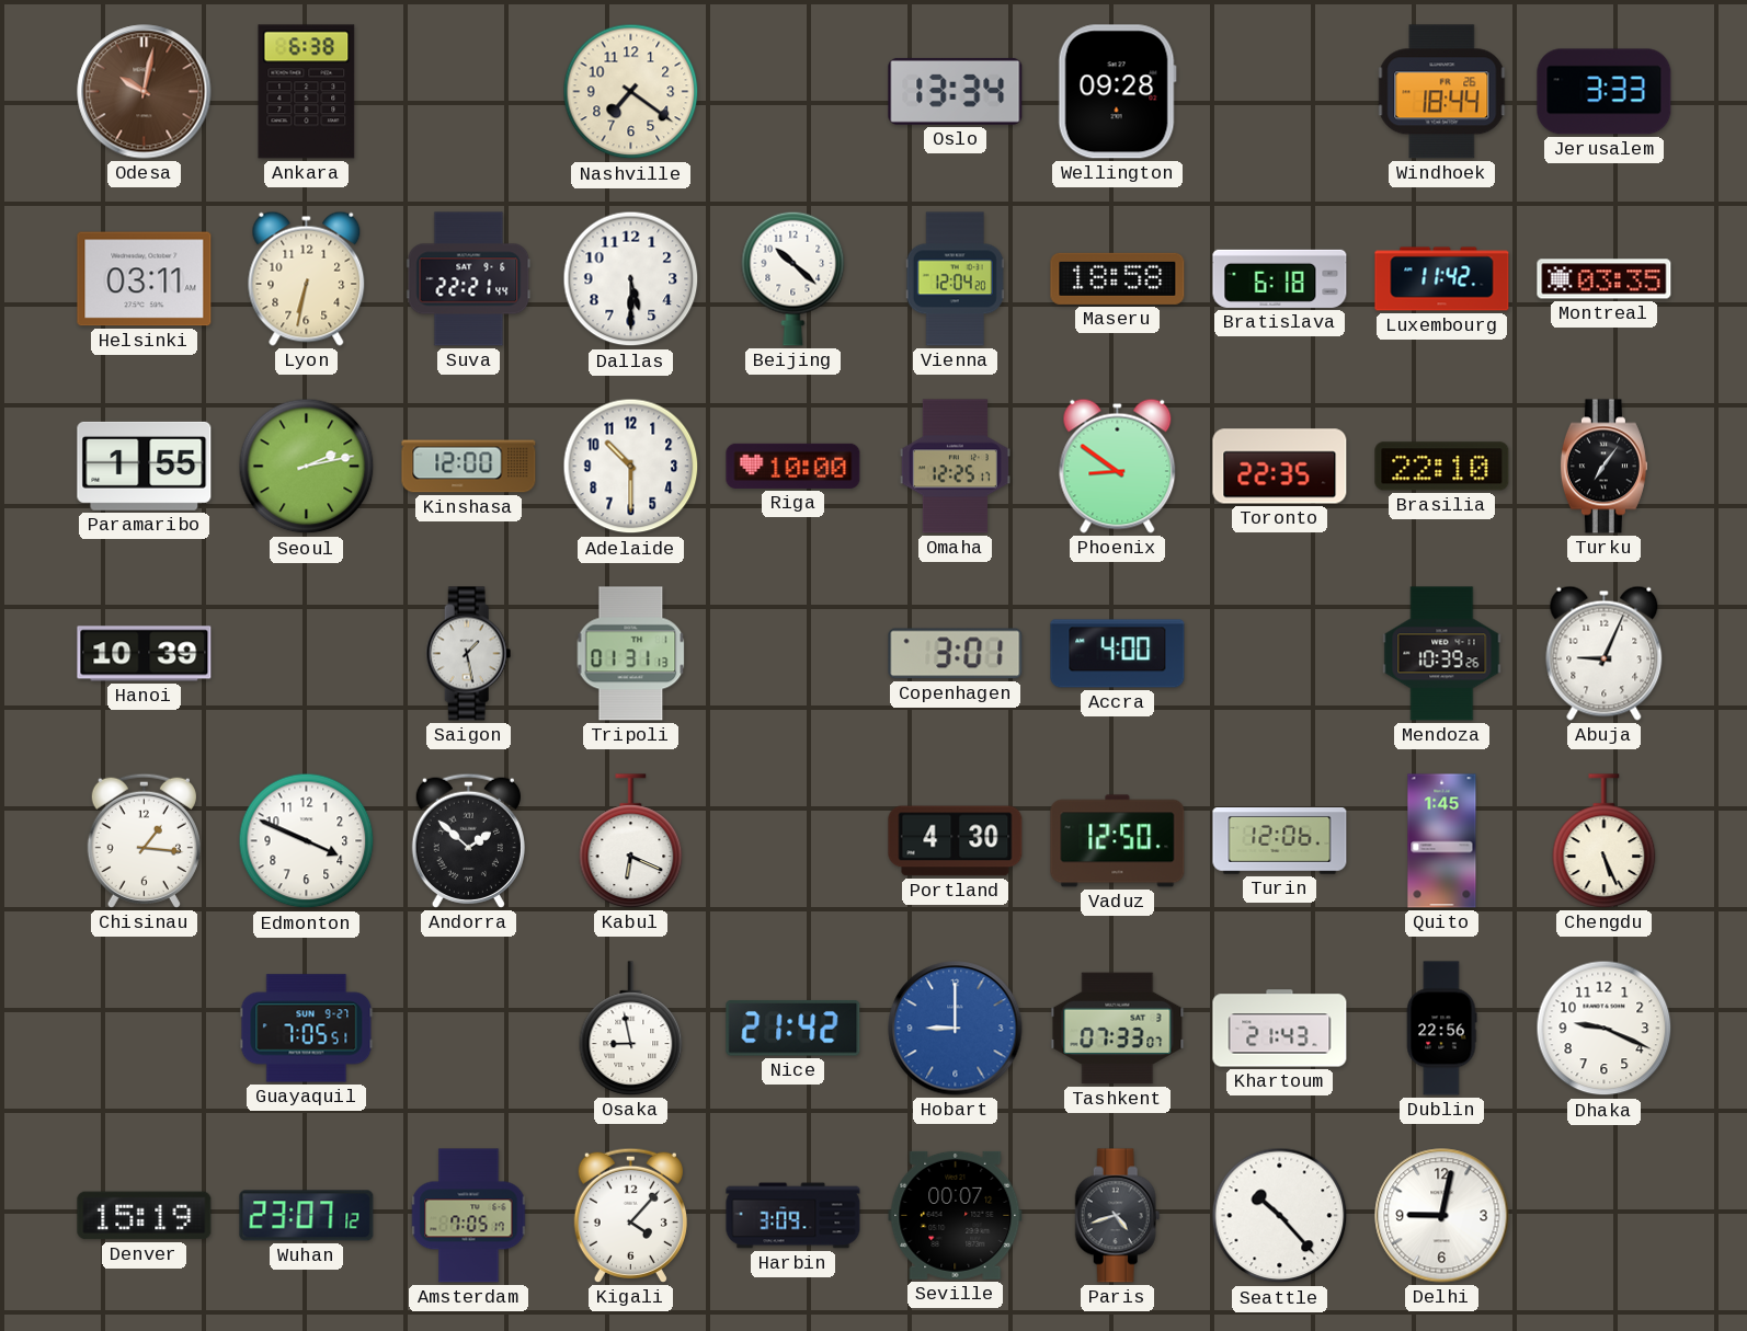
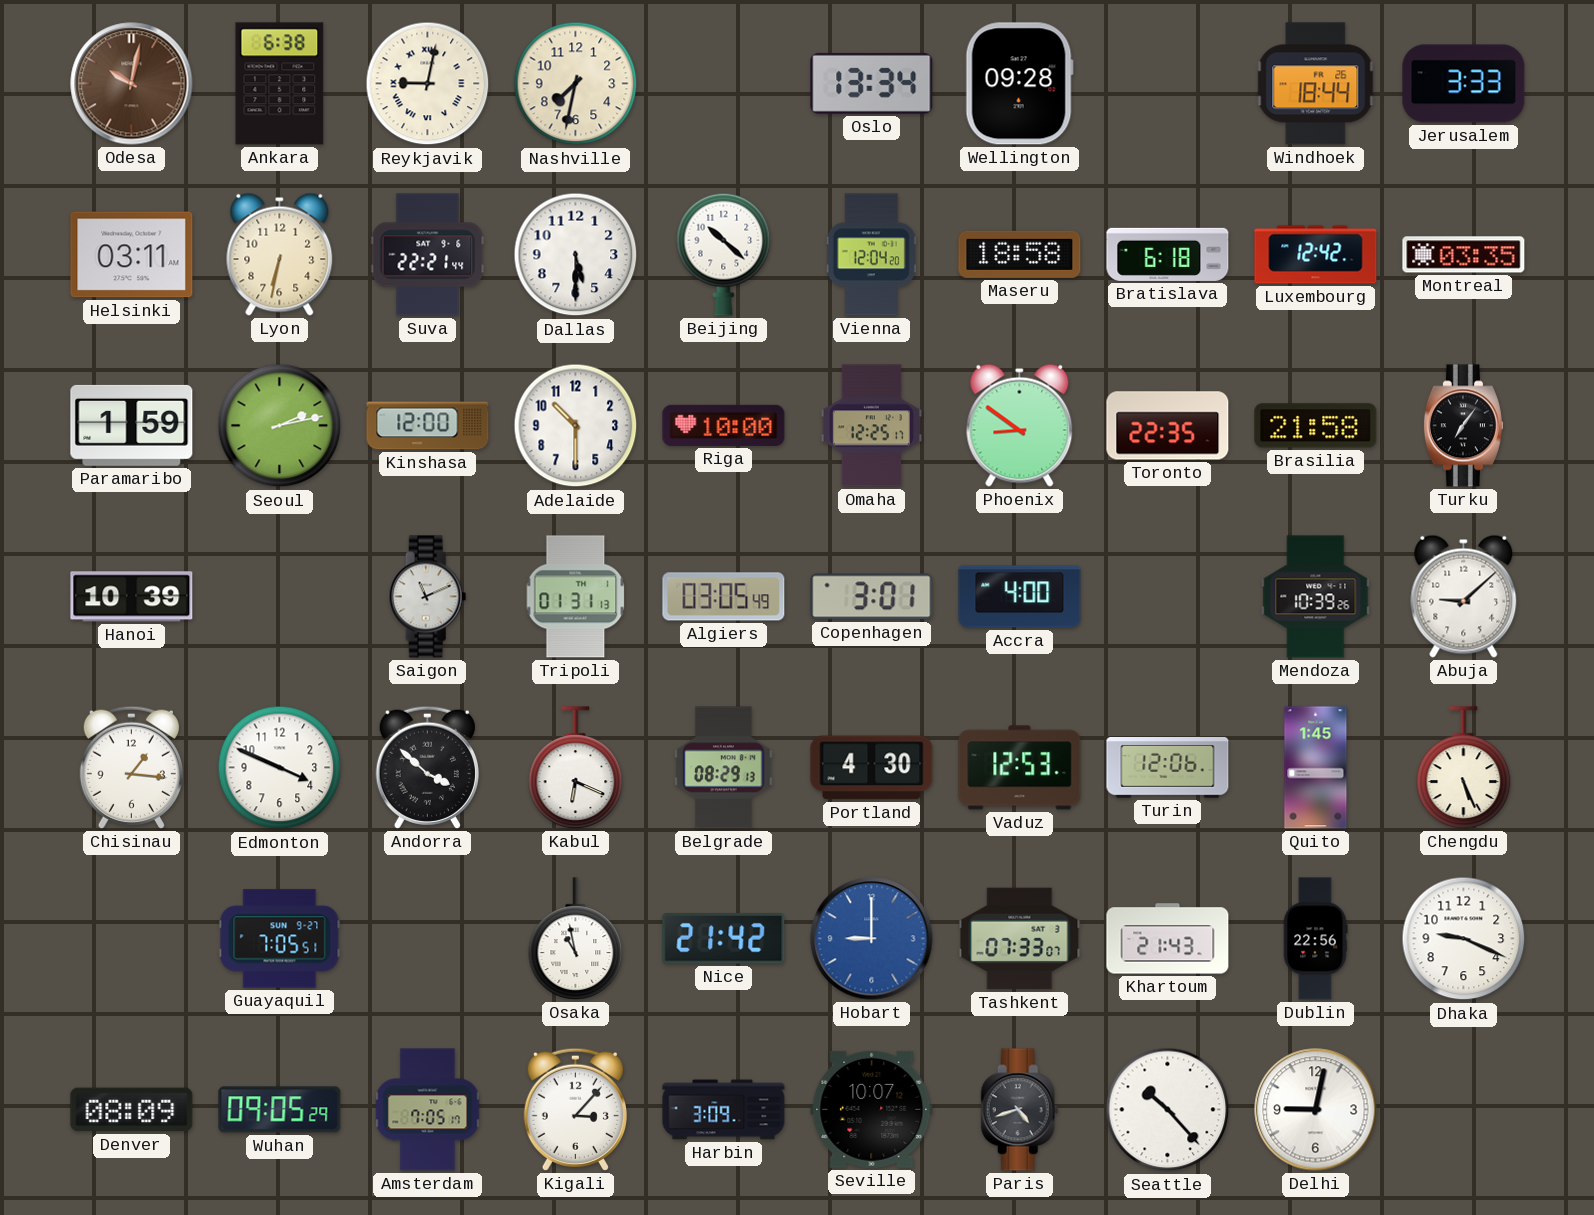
Reykjavik: none -> 9:02 (428, 84)
Nashville: 7:21 -> 7:32 (576, 84)
Luxembourg: 11:42 -> 12:42 (1316, 255)
Paramaribo: 1:55 -> 1:59 (132, 425)
Brasilia: 22:10 -> 21:58 (1316, 426)
Saigon: 1:28 -> 11:11 (428, 597)
Algiers: none -> 03:05 (724, 597)
Abuja: 9:04 -> 9:08 (1464, 596)
Andorra: 1:52 -> 3:52 (427, 767)
Belgrade: none -> 08:29 (724, 768)
Vaduz: 12:50 -> 12:53 (1020, 768)
Osaka: 8:58 -> 10:58 (576, 939)
Denver: 15:19 -> 08:09 (132, 1110)
Wuhan: 23:07 -> 09:05 (280, 1110)
Kigali: 4:07 -> 3:07 (575, 1109)
Seville: 00:07 -> 10:07 (872, 1109)
